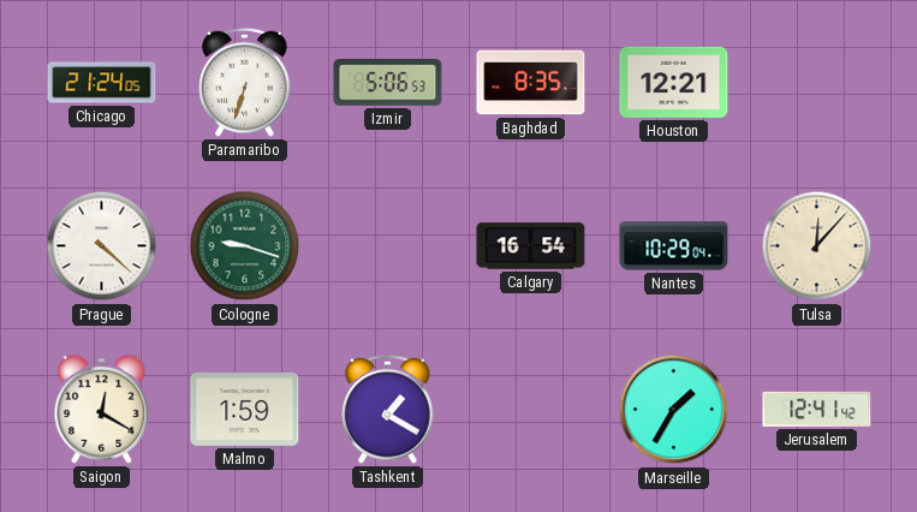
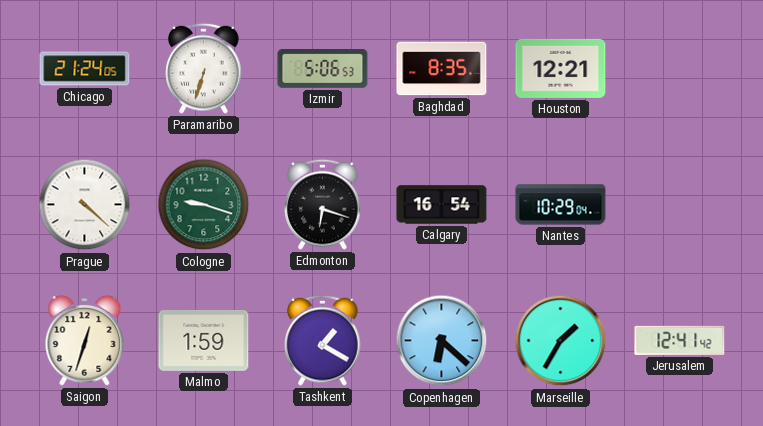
Edmonton: none -> 6:18 (323, 204)
Tulsa: 12:07 -> none (817, 246)
Saigon: 12:20 -> 12:33 (85, 340)
Copenhagen: none -> 6:22 (442, 341)
